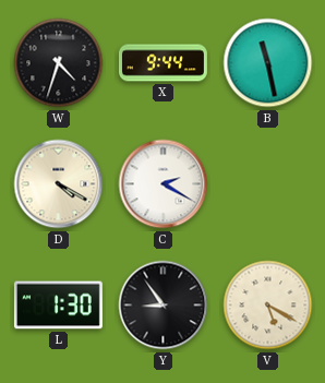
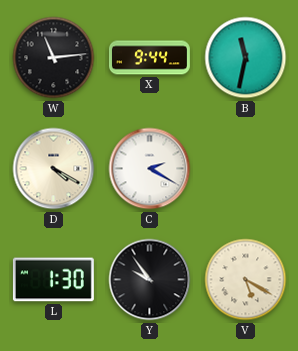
W: 4:33 -> 11:14 (54, 58)
B: 11:28 -> 11:32 (246, 58)
Y: 8:54 -> 9:54 (150, 280)
